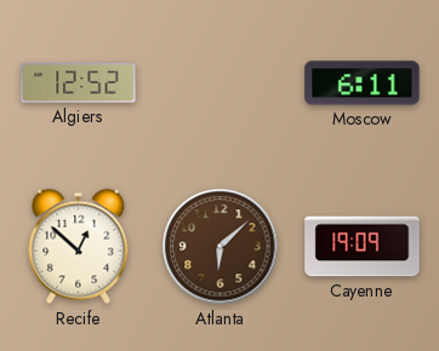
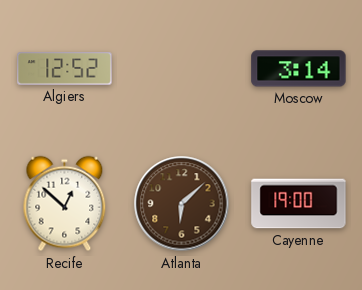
Moscow: 6:11 -> 3:14 (299, 69)
Cayenne: 19:09 -> 19:00 (299, 204)
